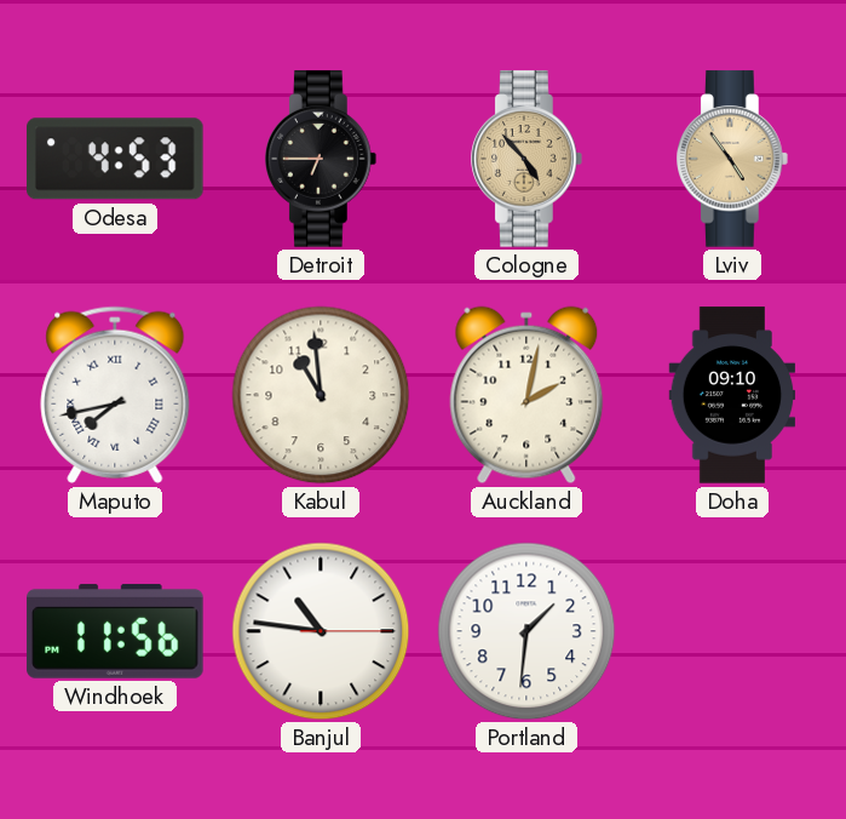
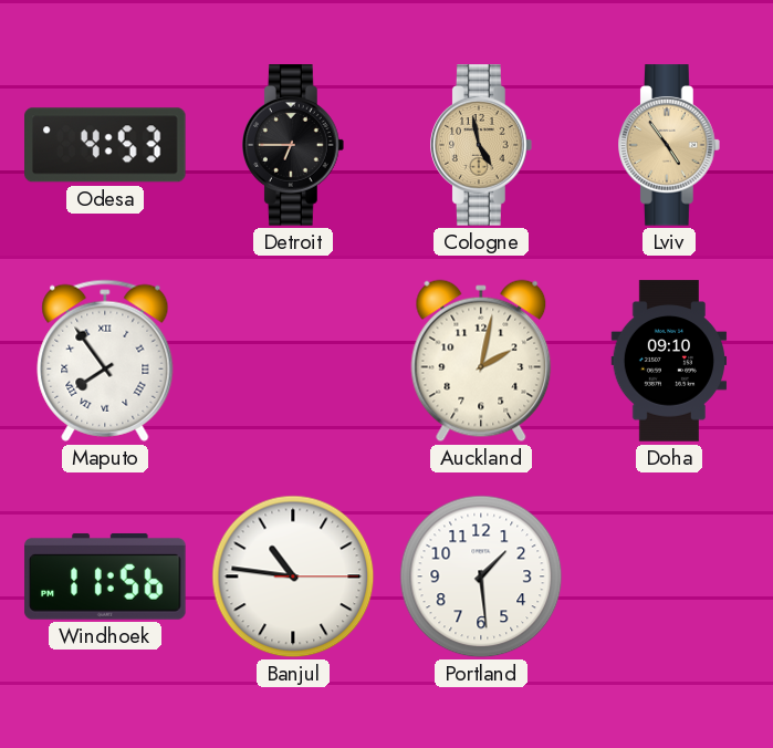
Cologne: 4:53 -> 4:58 (482, 145)
Maputo: 7:43 -> 7:54 (105, 361)
Kabul: 10:59 -> none (321, 395)
Portland: 1:31 -> 1:29 (481, 576)
